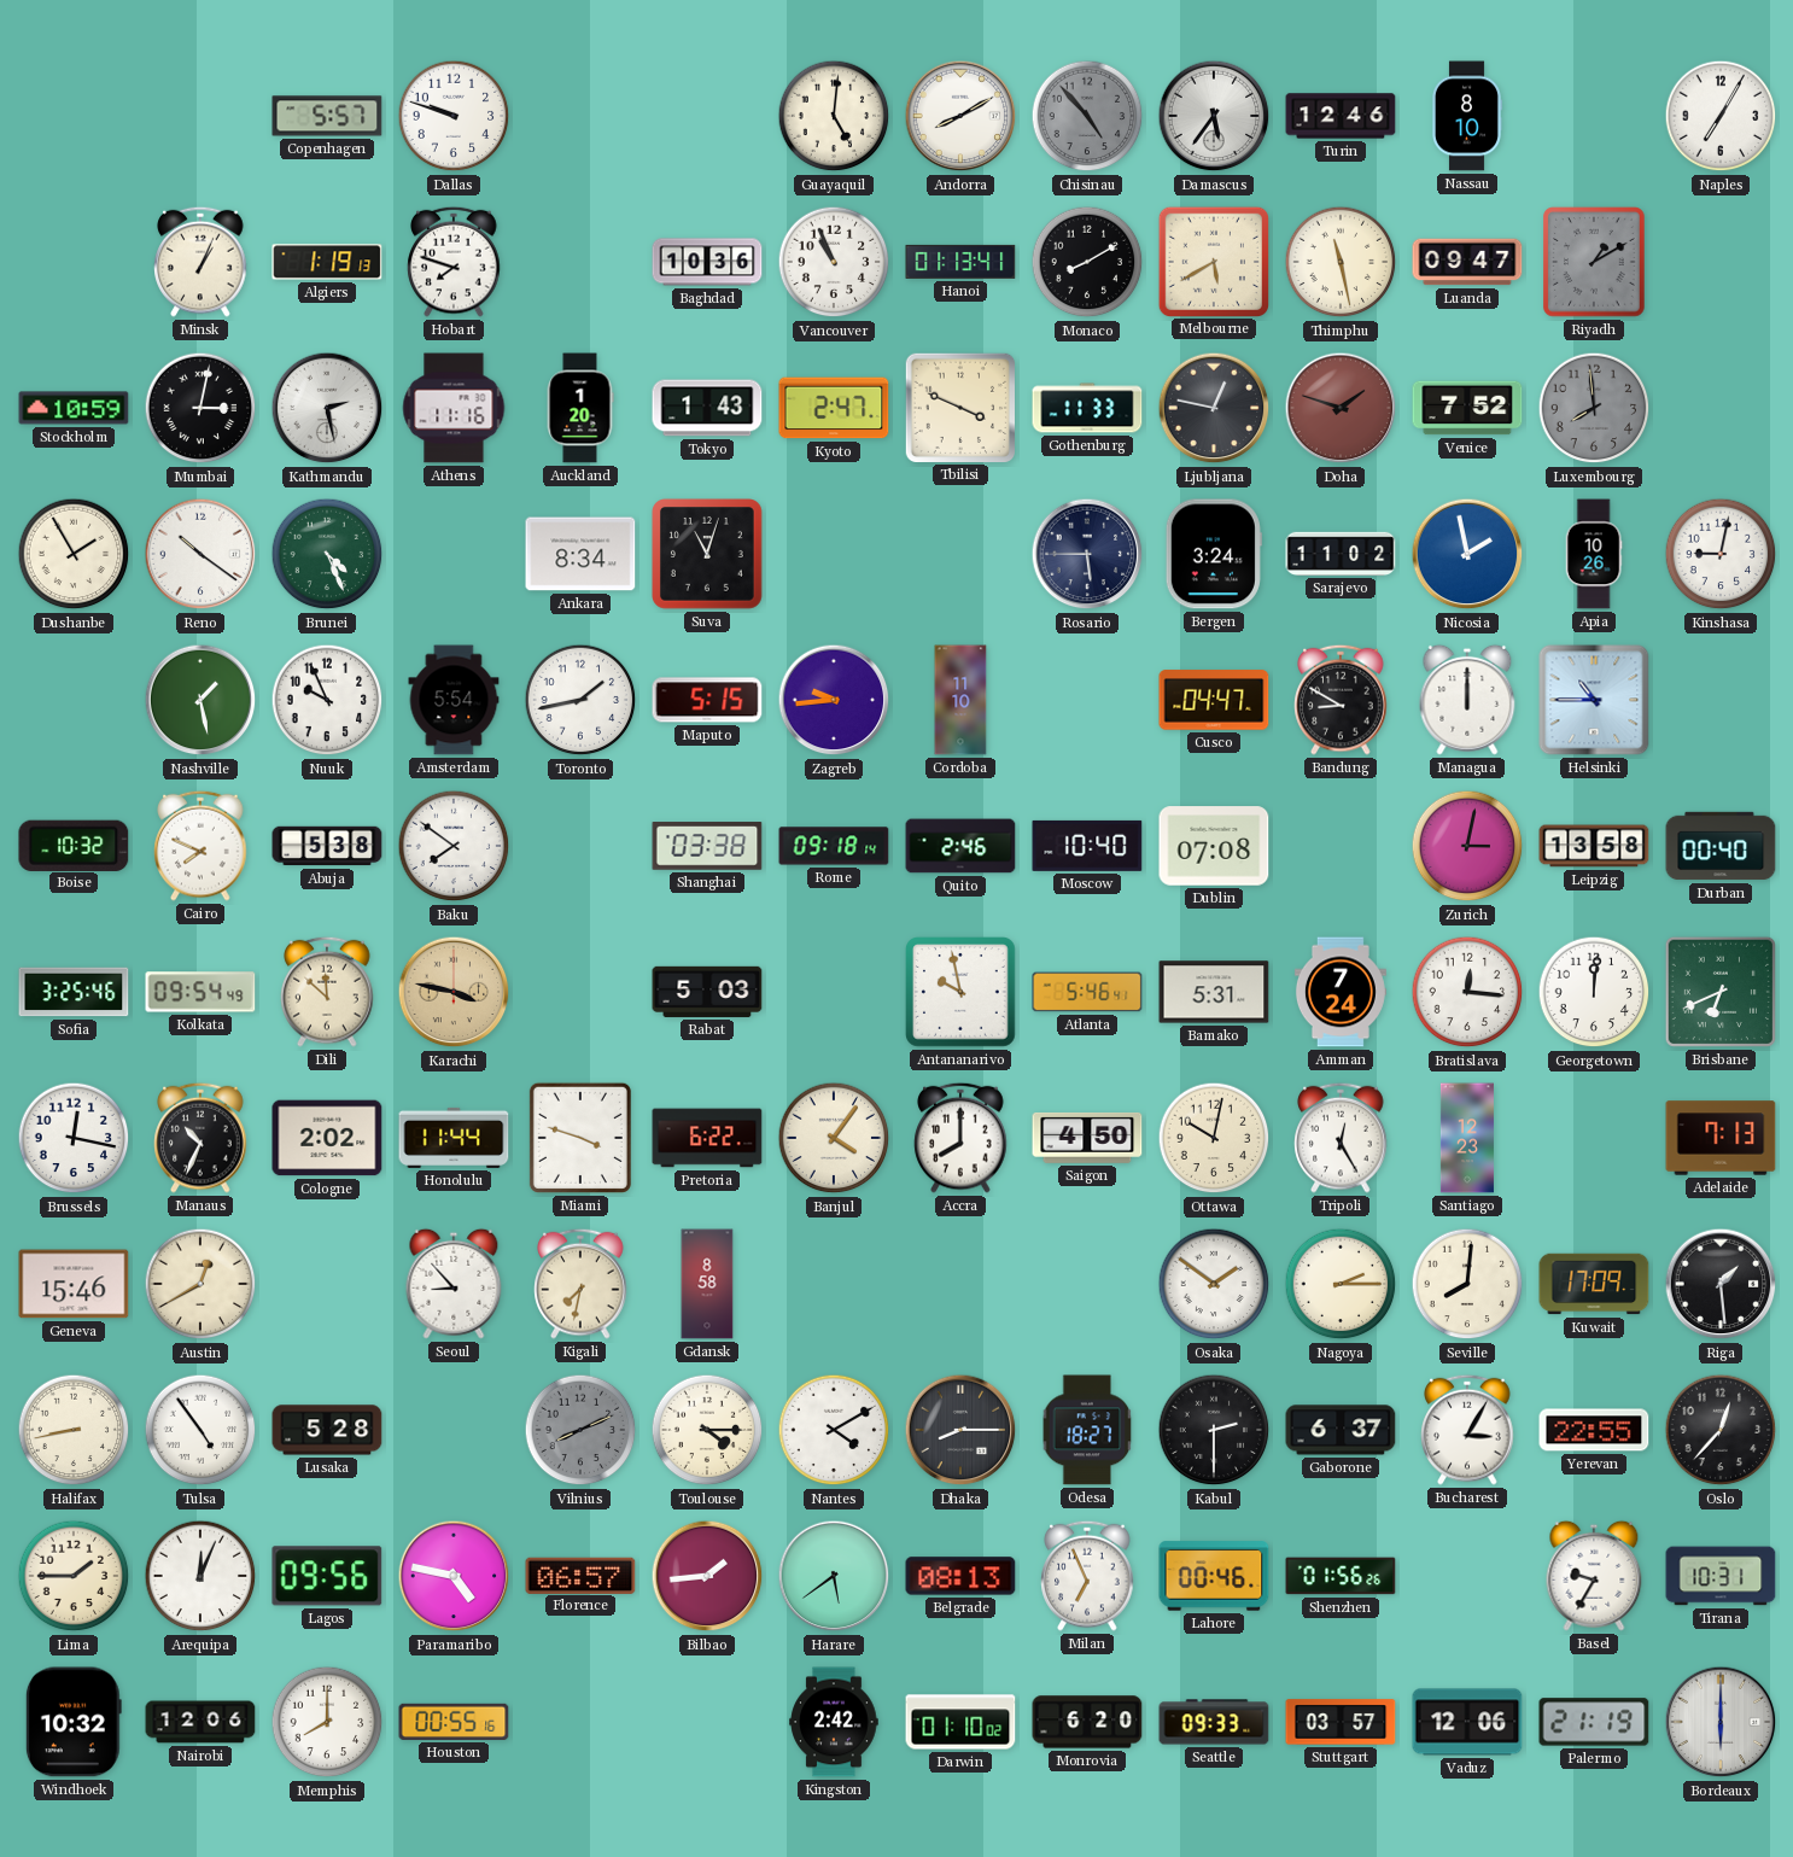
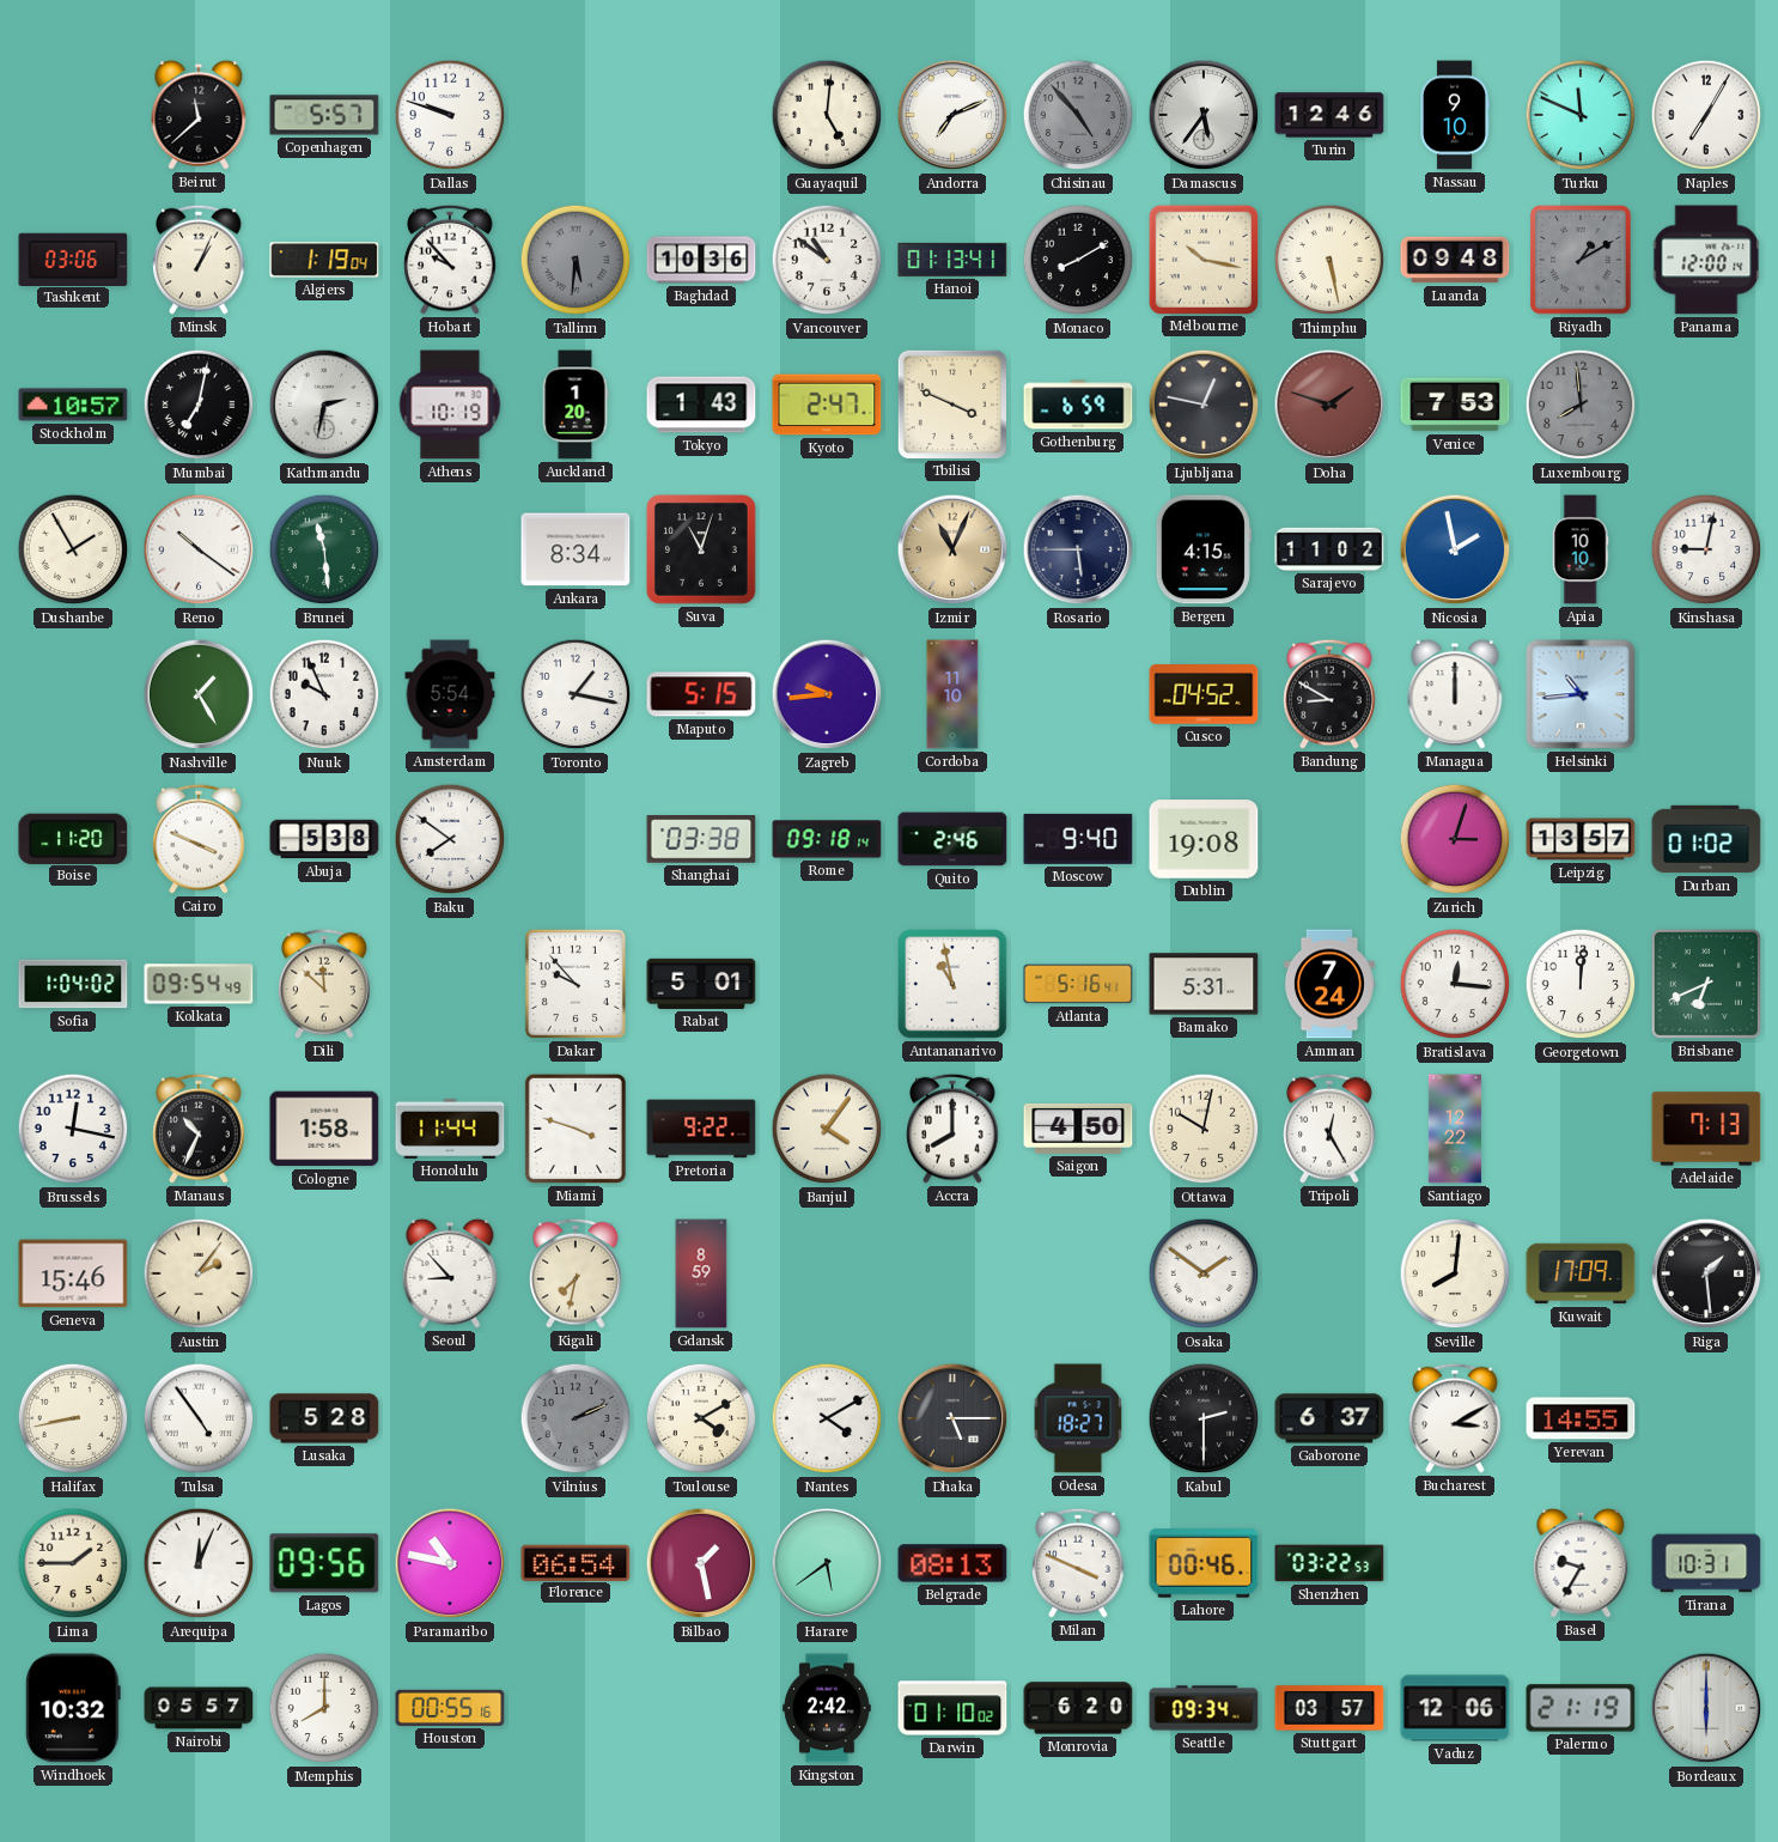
Beirut: none -> 11:38 (199, 115)
Andorra: 8:10 -> 7:11 (952, 115)
Nassau: 8:10 -> 9:10 (1454, 115)
Turku: none -> 11:49 (1581, 115)
Tashkent: none -> 03:06 (73, 259)
Algiers: 1:19:13 -> 1:19:04 (324, 260)
Hobart: 7:48 -> 9:53 (450, 260)
Tallinn: none -> 5:31 (576, 260)
Vancouver: 10:56 -> 10:51 (827, 260)
Melbourne: 5:40 -> 10:17 (1202, 259)
Thimphu: 11:28 -> 5:28 (1329, 260)
Luanda: 09:47 -> 09:48 (1455, 260)
Panama: none -> 12:00 (1706, 260)
Stockholm: 10:59 -> 10:57 (73, 405)
Mumbai: 3:02 -> 7:02 (199, 405)
Kathmandu: 2:28 -> 2:32 (324, 405)
Athens: 11:16 -> 10:19 (450, 405)
Gothenburg: 11:33 -> 6:59 (1078, 405)
Venice: 7:52 -> 7:53 (1455, 405)
Brunei: 4:26 -> 11:29 (324, 549)
Izmir: none -> 11:04 (952, 549)
Bergen: 3:24 -> 4:15 (1204, 549)
Apia: 10:26 -> 10:10 (1581, 549)
Nashville: 1:28 -> 1:25 (199, 694)
Toronto: 1:43 -> 1:17 (576, 694)
Cusco: 04:47 -> 04:52 (1204, 694)
Helsinki: 10:45 -> 10:44 (1581, 694)
Boise: 10:32 -> 11:20 (73, 838)
Cairo: 7:49 -> 3:49 (199, 839)
Moscow: 10:40 -> 9:40 (1078, 839)
Dublin: 07:08 -> 19:08 (1204, 839)
Zurich: 3:02 -> 3:03 (1455, 839)
Leipzig: 13:58 -> 13:57 (1581, 839)
Durban: 00:40 -> 01:02 (1706, 839)
Sofia: 3:25 -> 1:04 (73, 984)
Karachi: 3:47 -> none (454, 992)
Dakar: none -> 9:53 (576, 984)
Rabat: 5:03 -> 5:01 (701, 984)
Antananarivo: 9:58 -> 10:58 (954, 985)
Atlanta: 5:46 -> 5:16 (1078, 984)
Cologne: 2:02 -> 1:58 (324, 1129)
Pretoria: 6:22 -> 9:22 (701, 1129)
Santiago: 12:23 -> 12:22 (1455, 1129)
Austin: 12:40 -> 2:06 (199, 1273)
Gdansk: 8:58 -> 8:59 (701, 1273)
Nagoya: 2:15 -> none (1341, 1284)
Vilnius: 8:11 -> 2:11 (576, 1418)
Toulouse: 4:15 -> 4:10 (701, 1418)
Dhaka: 8:15 -> 5:15 (952, 1418)
Bucharest: 3:05 -> 3:10 (1455, 1418)
Yerevan: 22:55 -> 14:55 (1581, 1418)
Oslo: 12:37 -> none (1721, 1430)
Paramaribo: 4:47 -> 10:47 (450, 1563)
Florence: 06:57 -> 06:54 (576, 1562)
Bilbao: 1:44 -> 1:28 (701, 1563)
Milan: 6:56 -> 3:49 (1078, 1563)
Shenzhen: 01:56 -> 03:22 (1329, 1563)
Nairobi: 12:06 -> 05:57 (199, 1708)
Seattle: 09:33 -> 09:34 (1204, 1708)
